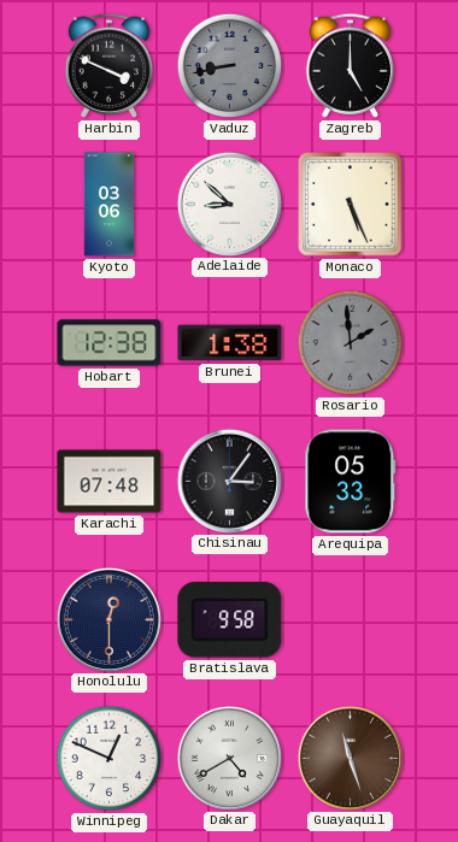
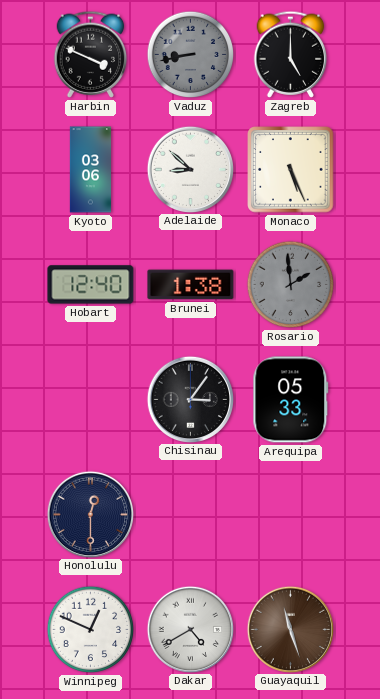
Hobart: 12:38 -> 12:40 (91, 285)
Karachi: 07:48 -> none (110, 482)
Bratislava: 9:58 -> none (230, 620)
